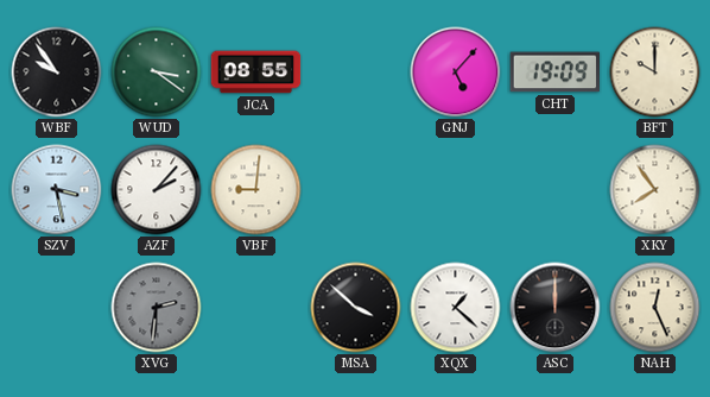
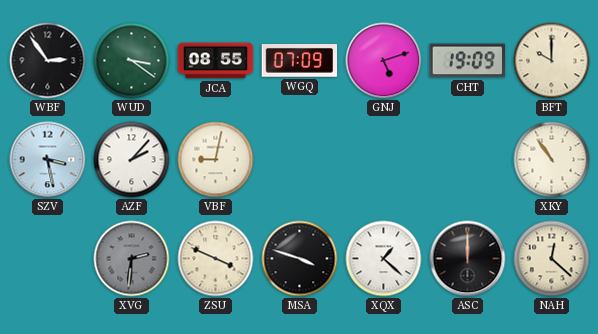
WBF: 9:54 -> 2:54 (48, 61)
WGQ: none -> 07:09 (300, 61)
GNJ: 5:07 -> 5:12 (384, 61)
VBF: 9:01 -> 9:02 (216, 160)
XKY: 7:54 -> 10:54 (552, 160)
ZSU: none -> 3:49 (216, 259)
MSA: 3:52 -> 3:48 (300, 259)
NAH: 12:26 -> 12:22 (552, 259)
